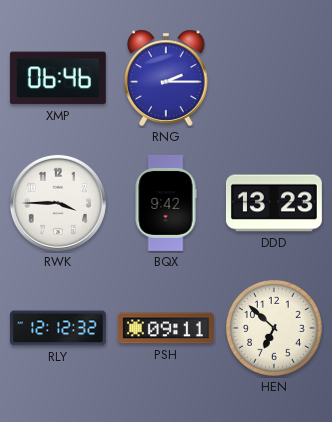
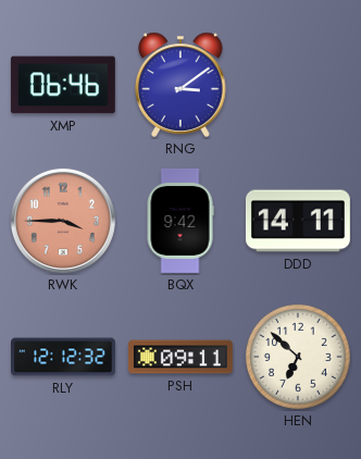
RNG: 2:15 -> 3:09 (180, 85)
RWK dial: white -> salmon (63, 221)
DDD: 13:23 -> 14:11 (298, 221)
